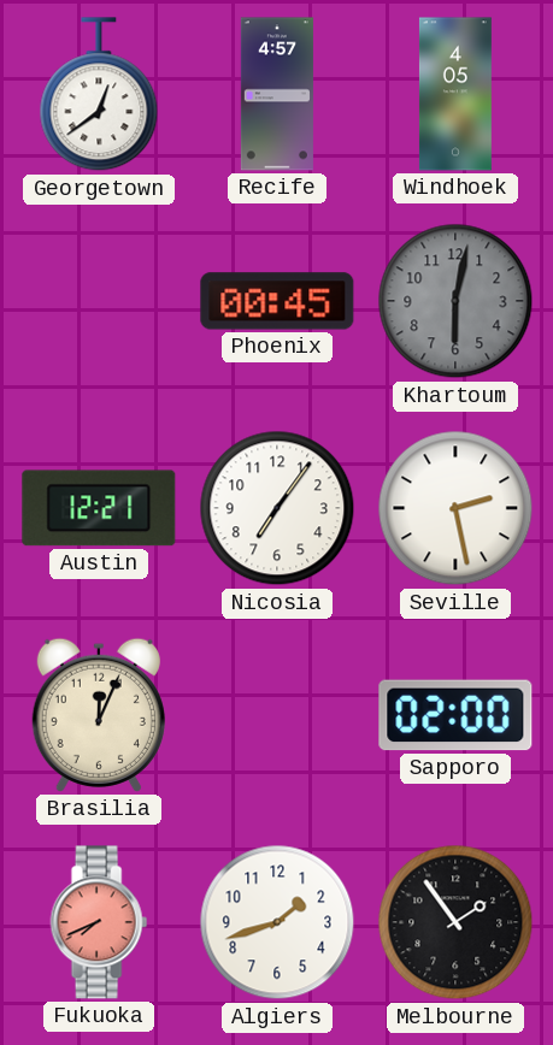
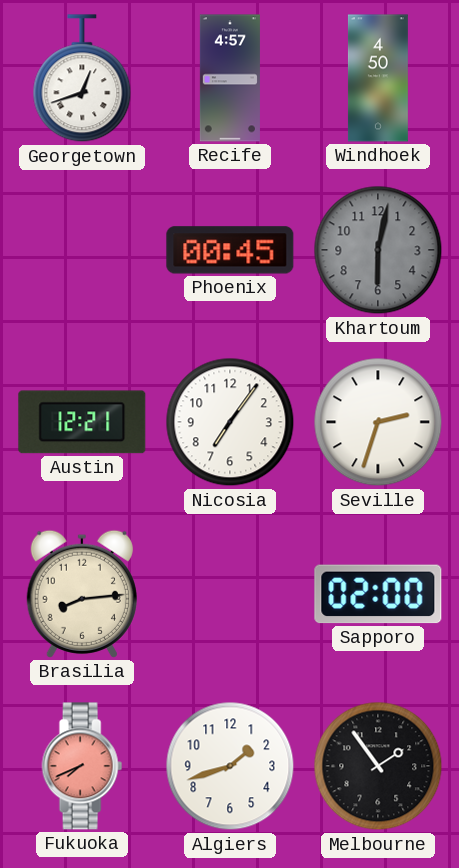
Georgetown: 12:39 -> 12:42 (82, 79)
Windhoek: 4:05 -> 4:50 (378, 78)
Seville: 2:28 -> 2:33 (378, 422)
Brasilia: 12:04 -> 8:14 (82, 594)
